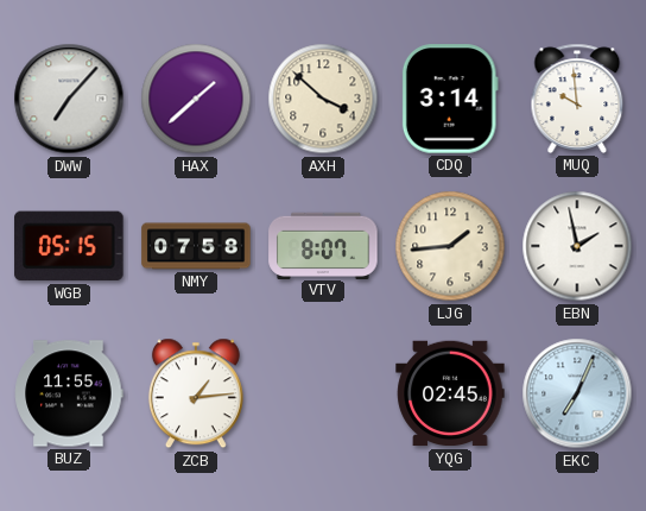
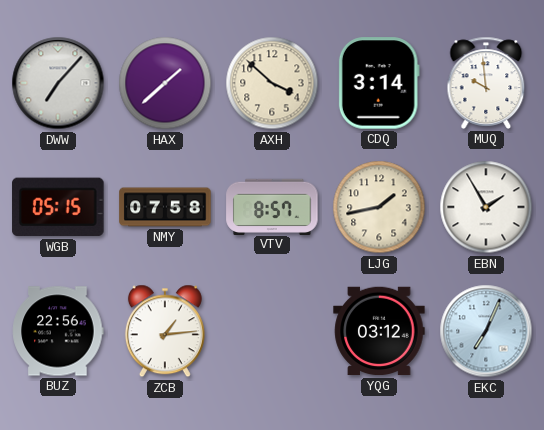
VTV: 8:07 -> 8:57 (272, 206)
LJG: 1:44 -> 1:43 (379, 207)
EBN: 1:58 -> 1:55 (486, 207)
BUZ: 11:55 -> 22:56 (58, 331)
YQG: 02:45 -> 03:12 (379, 331)
